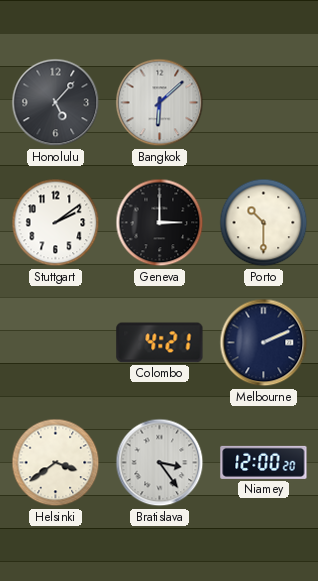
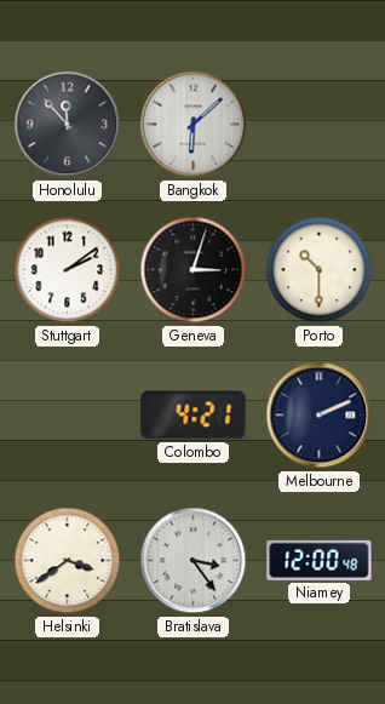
Honolulu: 5:07 -> 11:53 (68, 125)
Geneva: 3:00 -> 3:03 (194, 270)
Niamey: 12:00:20 -> 12:00:48 (320, 560)
